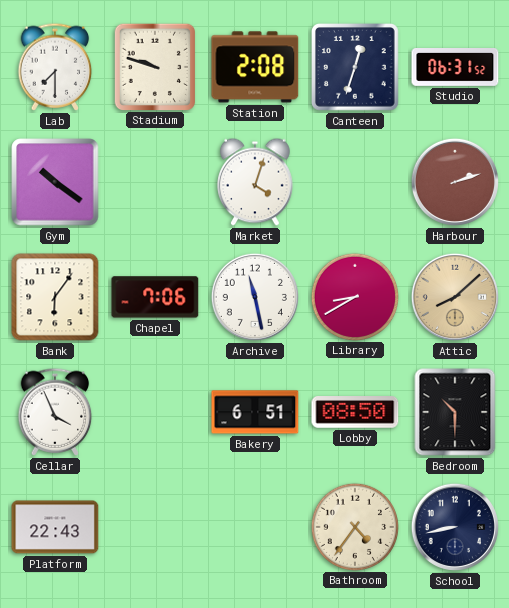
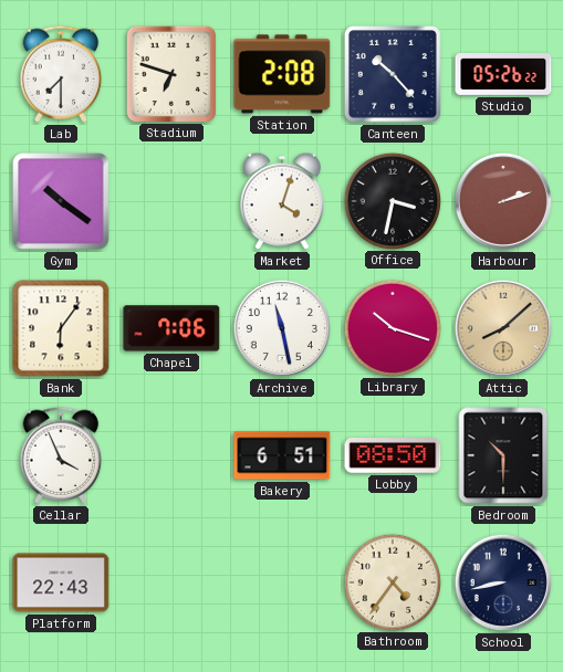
Stadium: 9:48 -> 6:48 (170, 73)
Canteen: 12:33 -> 10:23 (394, 75)
Studio: 06:31 -> 05:26 (503, 75)
Office: none -> 3:32 (392, 200)
Library: 8:40 -> 10:18 (392, 327)
